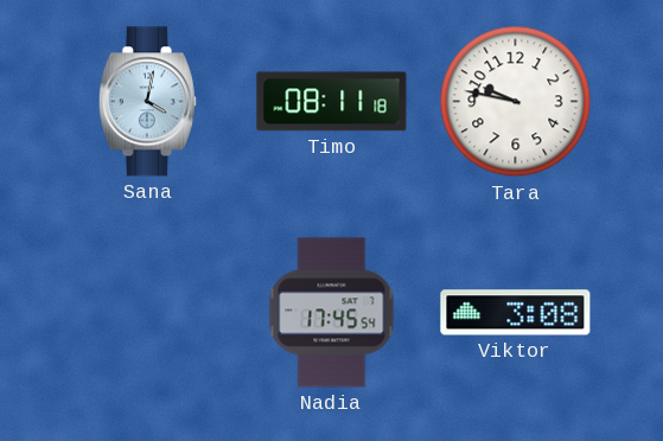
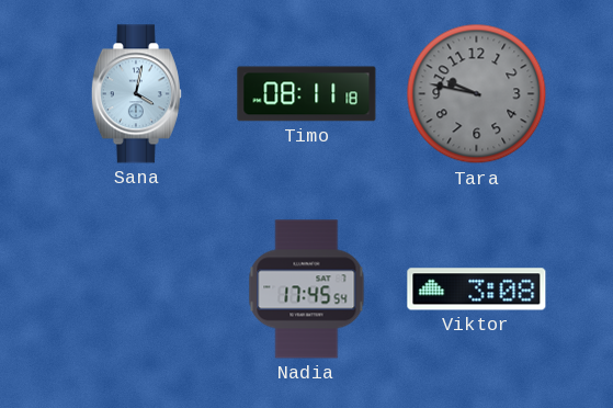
Tara dial: white -> grey (477, 94)
